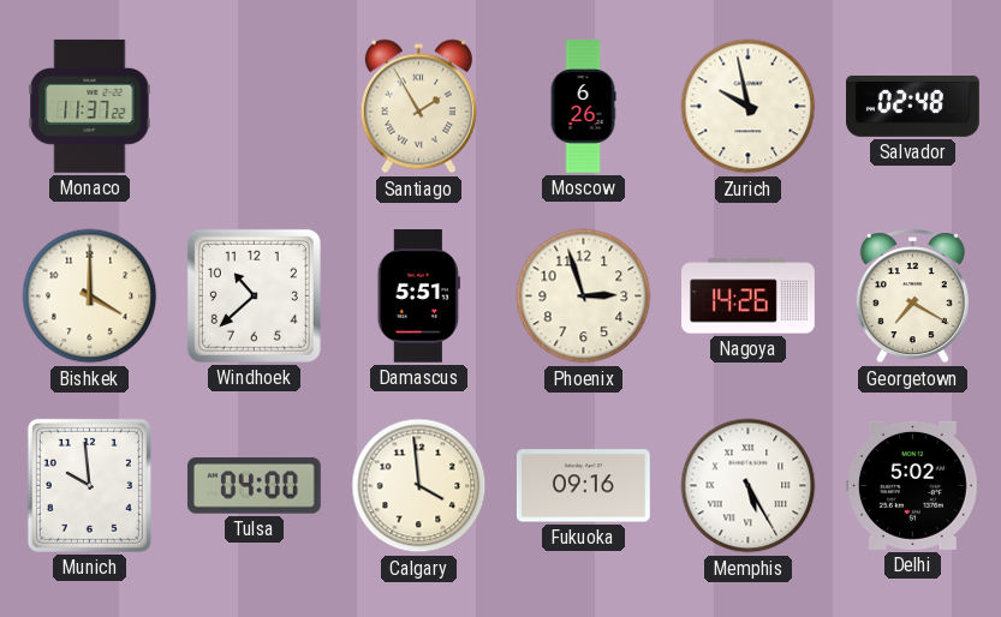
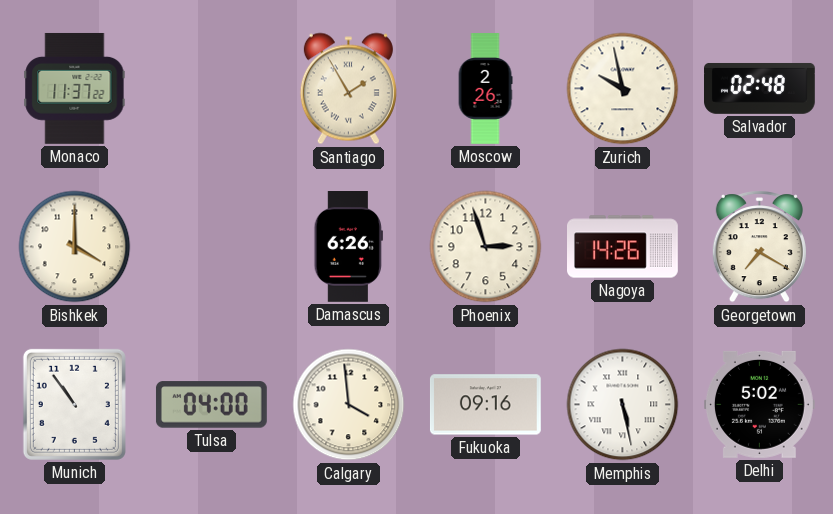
Moscow: 6:26 -> 2:26 (485, 89)
Windhoek: 10:38 -> none (254, 295)
Damascus: 5:51 -> 6:26 (348, 247)
Munich: 9:59 -> 10:54 (74, 404)
Memphis: 5:25 -> 5:28 (623, 405)
